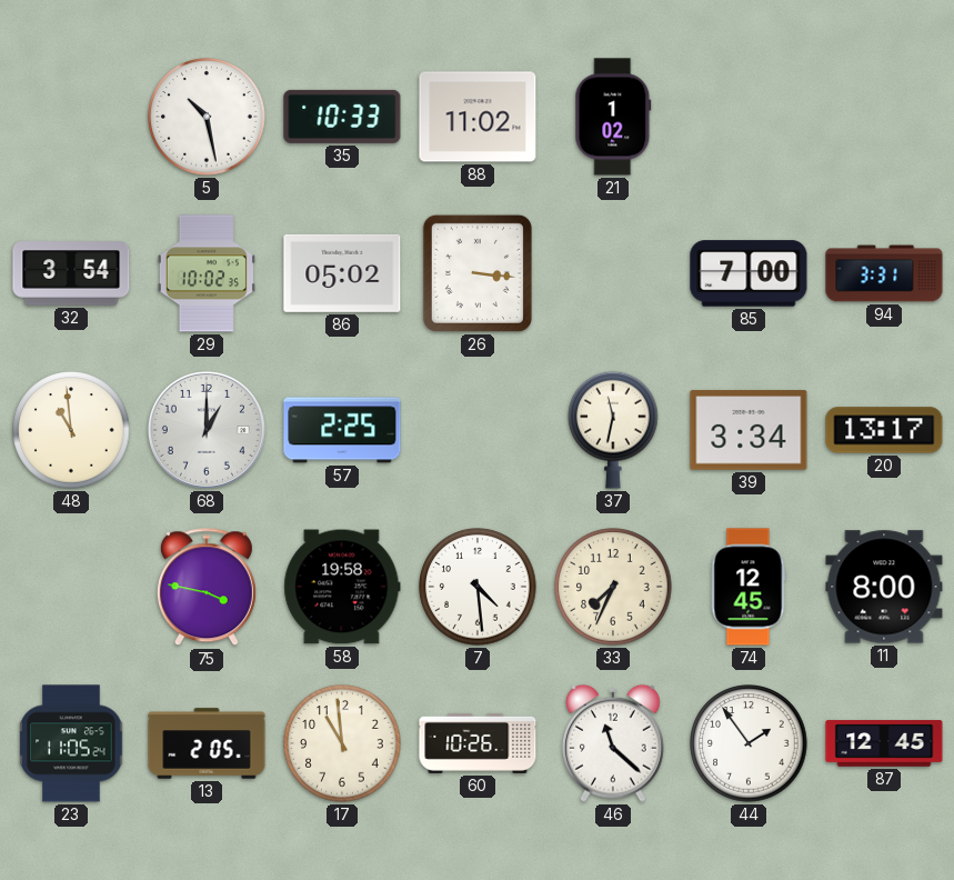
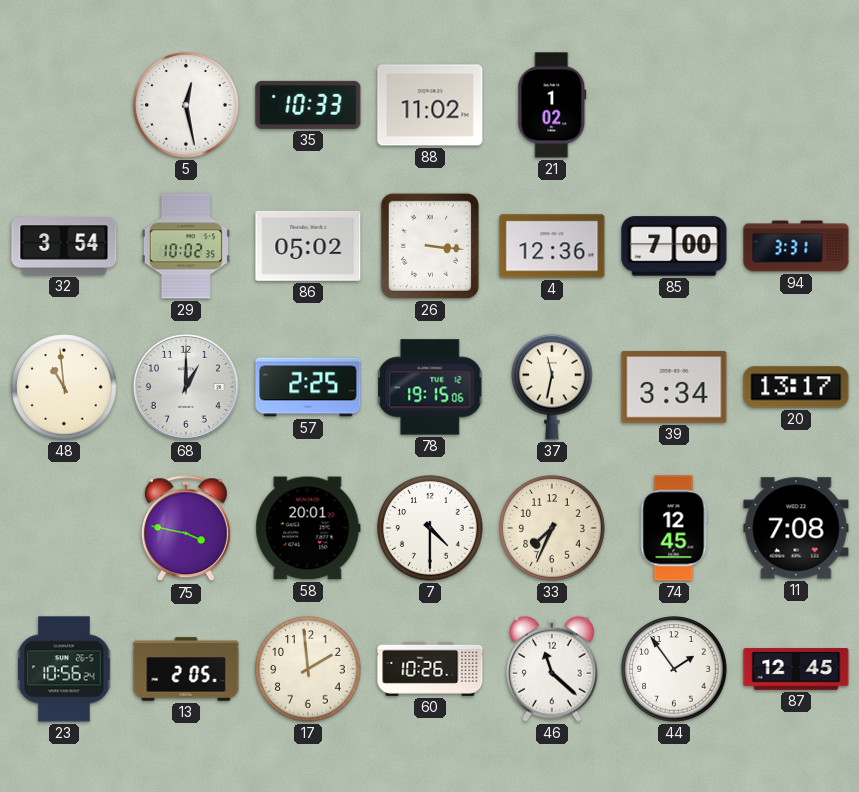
5: 10:28 -> 12:28 (186, 105)
4: none -> 12:36 (552, 246)
78: none -> 19:15 (431, 387)
58: 19:58 -> 20:01 (308, 528)
7: 4:29 -> 4:30 (430, 528)
11: 8:00 -> 7:08 (796, 528)
23: 11:05 -> 10:56 (64, 669)
17: 10:59 -> 1:59 (308, 669)
